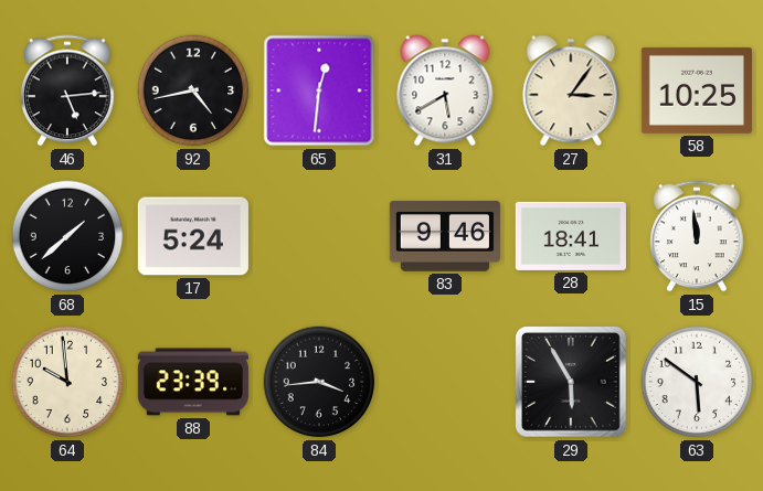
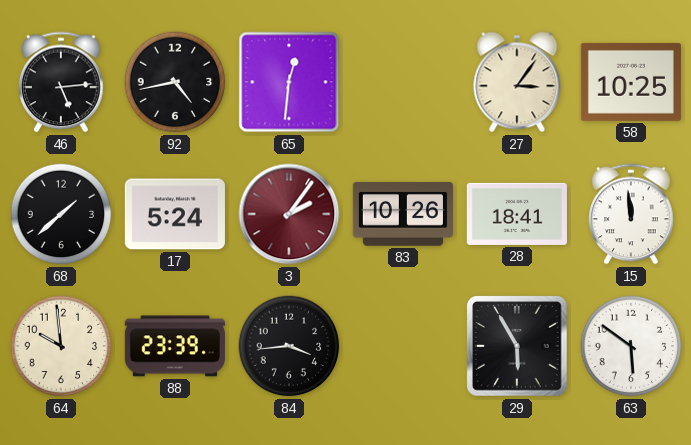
31: 5:40 -> none (445, 90)
3: none -> 2:06 (289, 214)
83: 9:46 -> 10:26 (403, 214)
